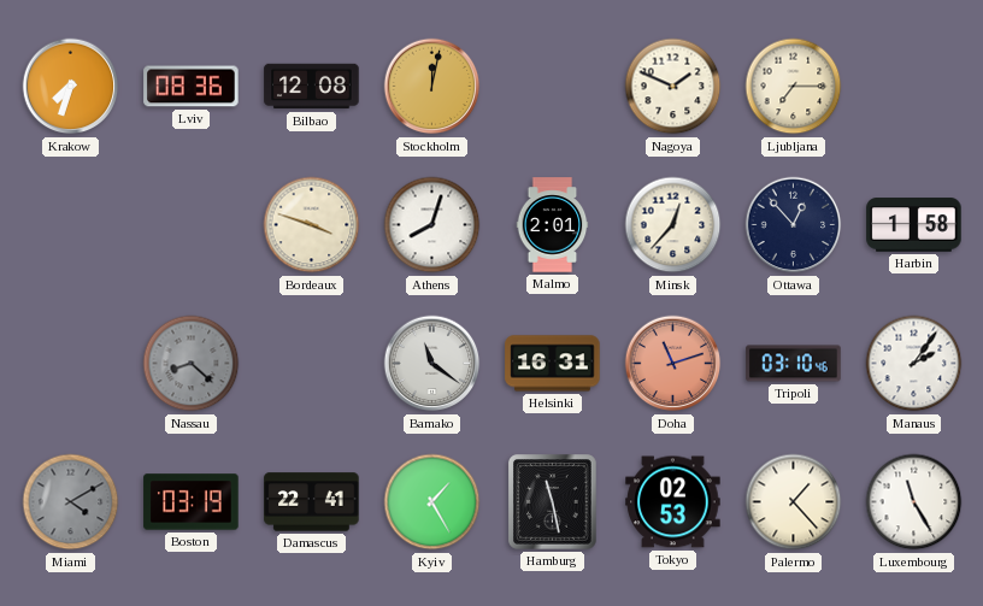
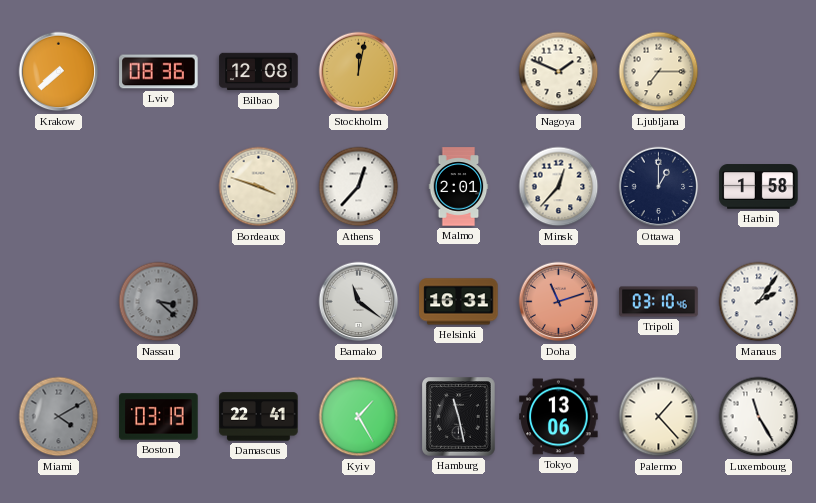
Krakow: 7:33 -> 7:38 (59, 72)
Athens: 8:03 -> 12:37 (359, 187)
Ottawa: 12:53 -> 1:00 (659, 187)
Nassau: 8:22 -> 3:22 (159, 302)
Tokyo: 02:53 -> 13:06 (559, 417)
